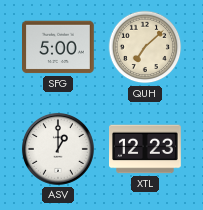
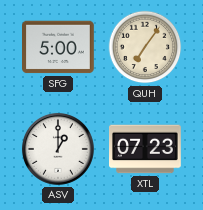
QUH: 7:08 -> 7:06 (145, 47)
XTL: 12:23 -> 07:23 (146, 149)
